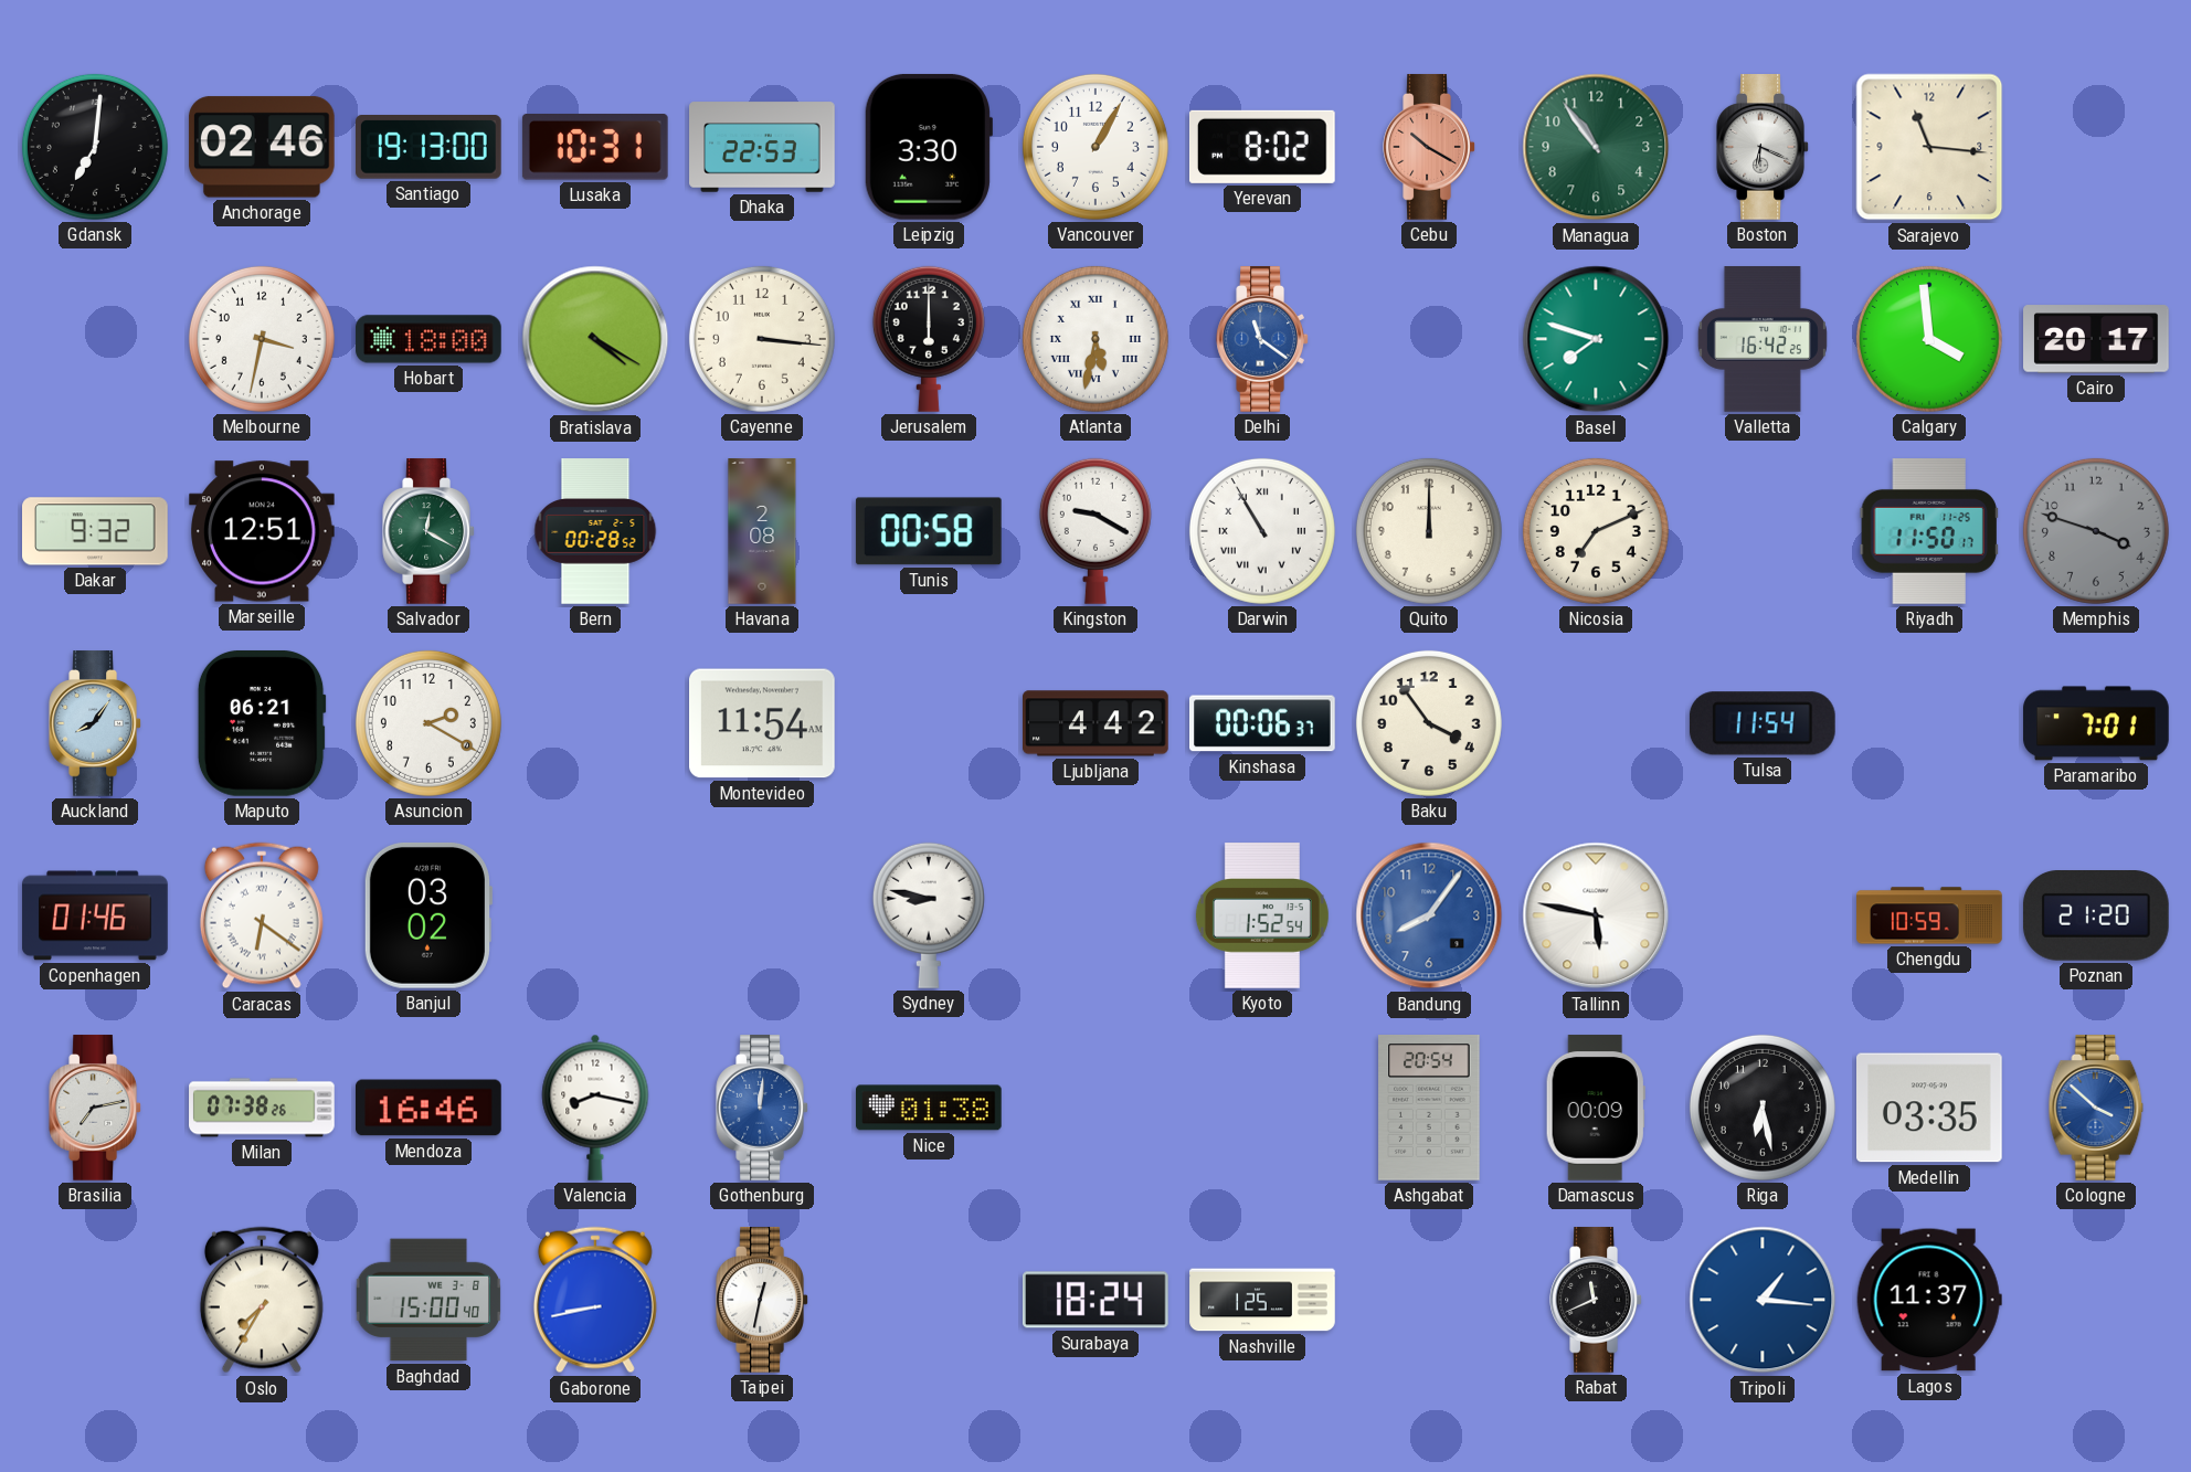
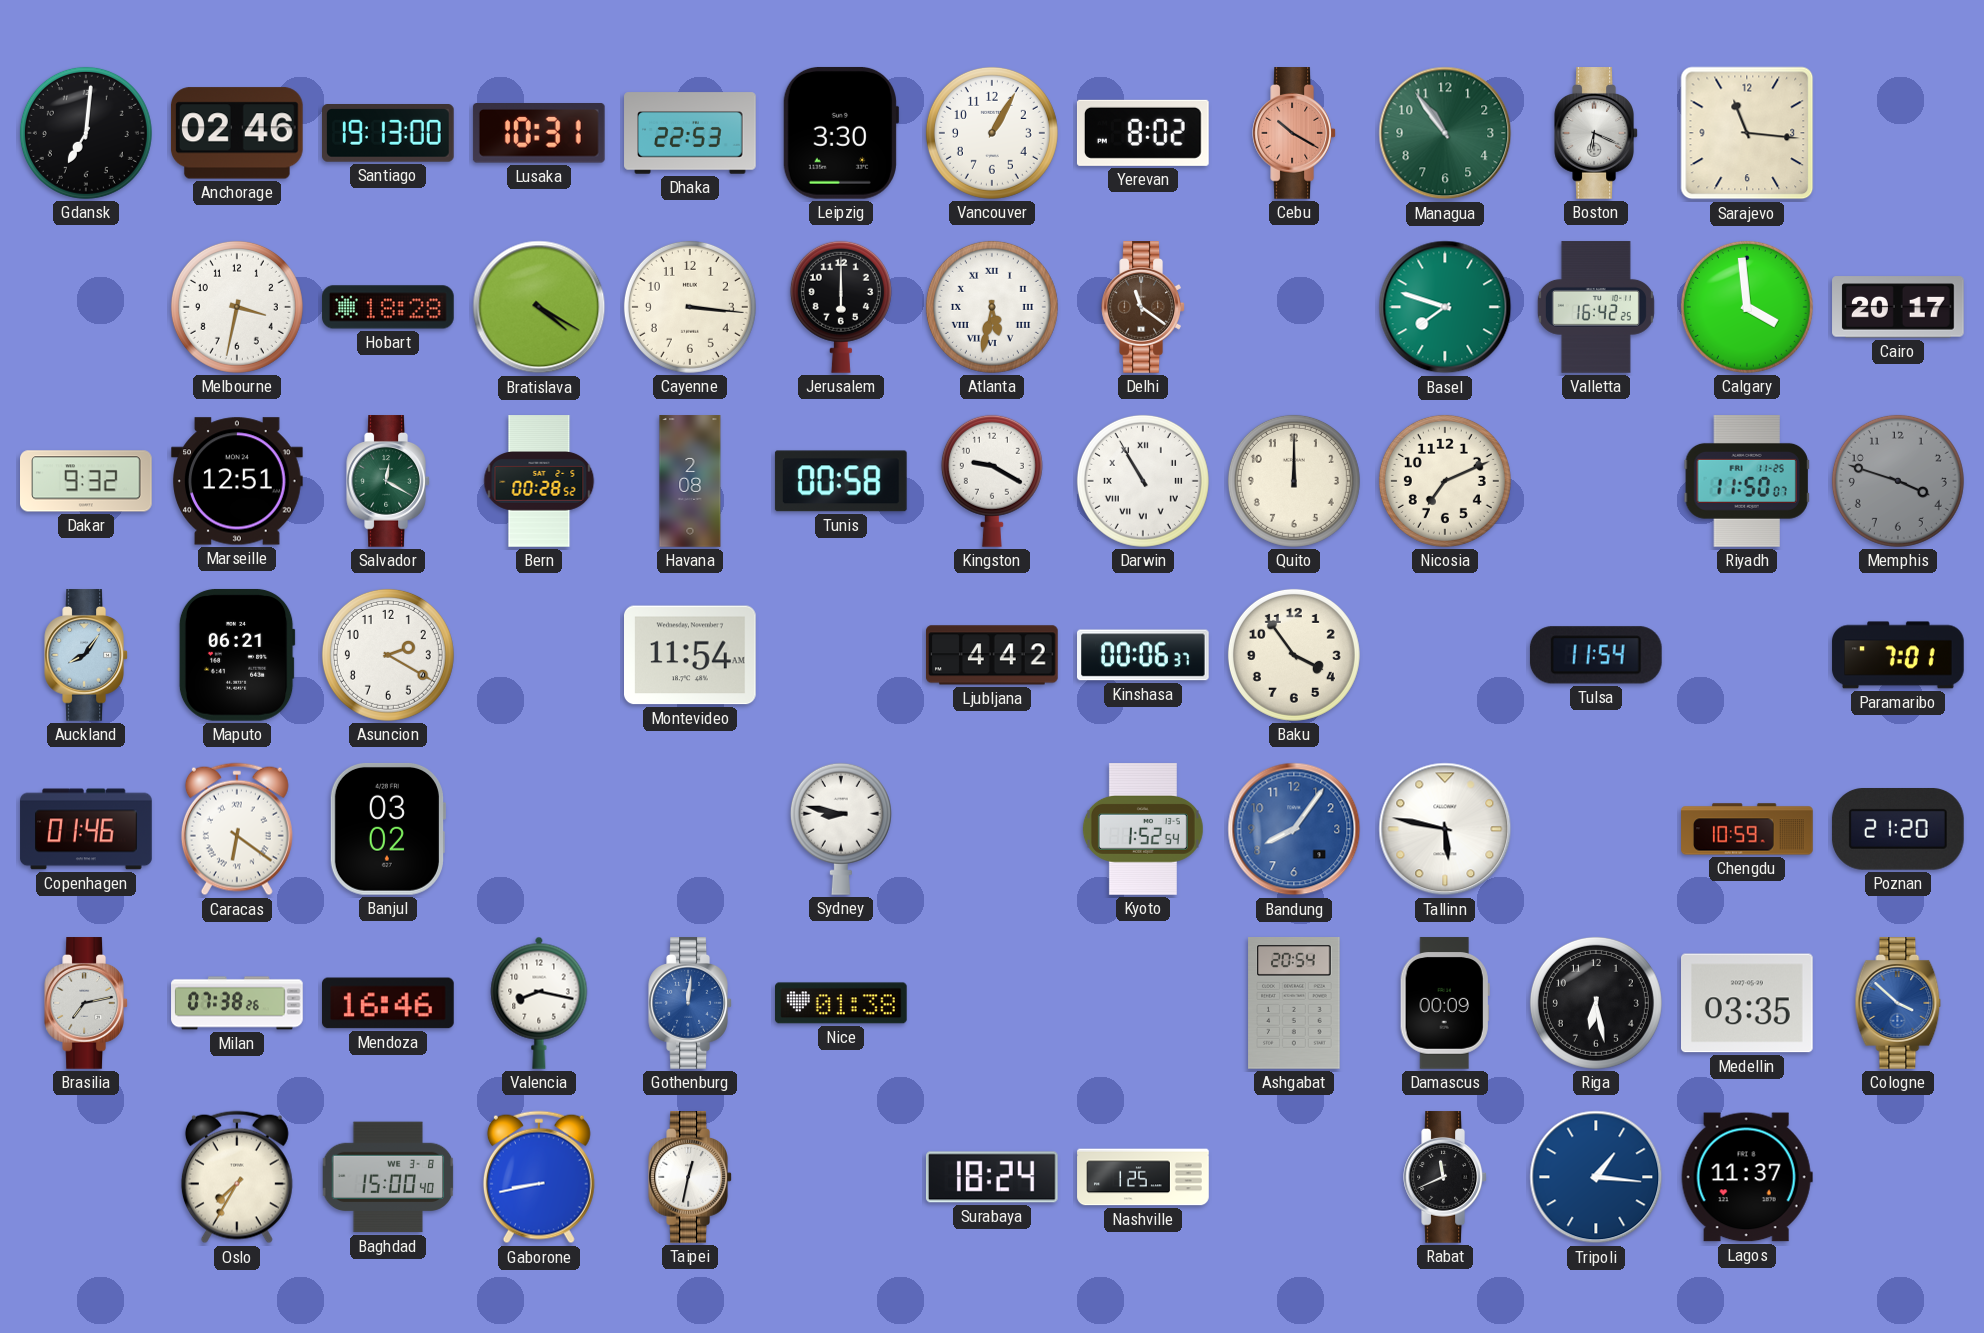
Hobart: 18:00 -> 18:28 (388, 307)
Delhi dial: blue -> brown (1143, 307)
Riyadh: 11:50:17 -> 11:50:07 (1747, 482)
